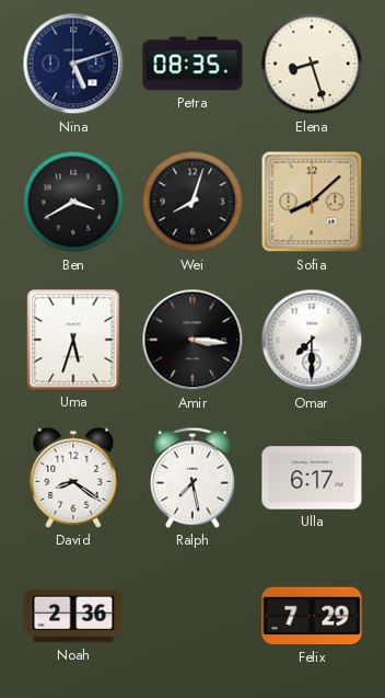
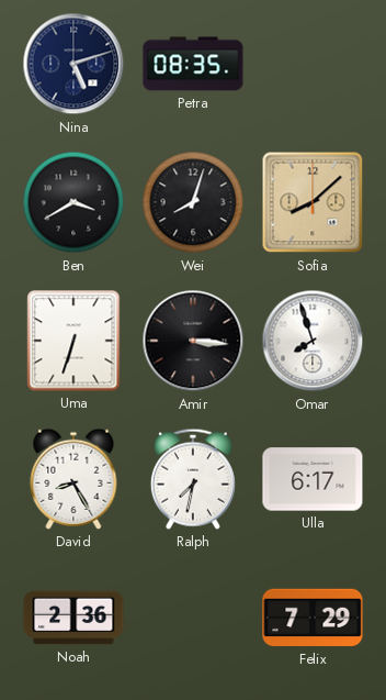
Elena: 8:27 -> none (312, 64)
Uma: 5:33 -> 6:33 (73, 341)
Omar: 7:30 -> 7:57 (313, 341)
David: 8:21 -> 8:25 (73, 479)
Ralph: 7:28 -> 7:32 (193, 479)
